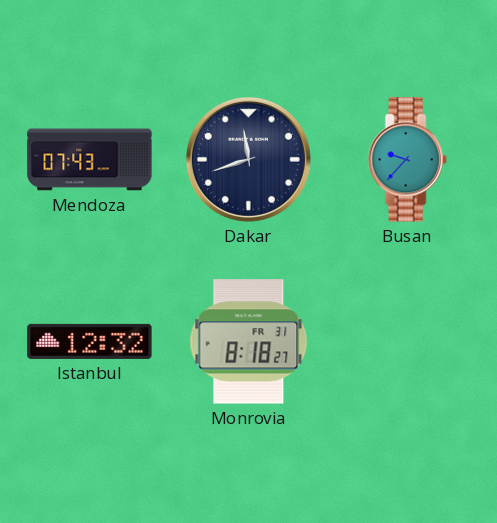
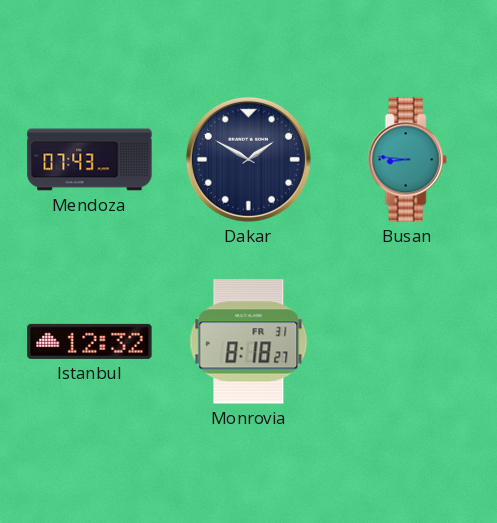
Dakar: 11:42 -> 1:50 (248, 159)
Busan: 9:37 -> 8:46 (407, 160)
